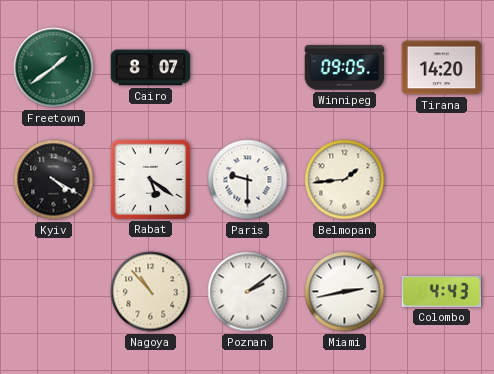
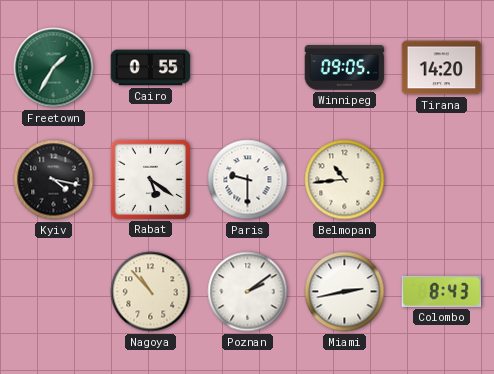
Freetown: 1:39 -> 1:35 (54, 68)
Cairo: 8:07 -> 0:55 (151, 68)
Kyiv: 4:20 -> 4:17 (54, 180)
Belmopan: 1:44 -> 10:44 (345, 180)
Colombo: 4:43 -> 8:43 (442, 291)
